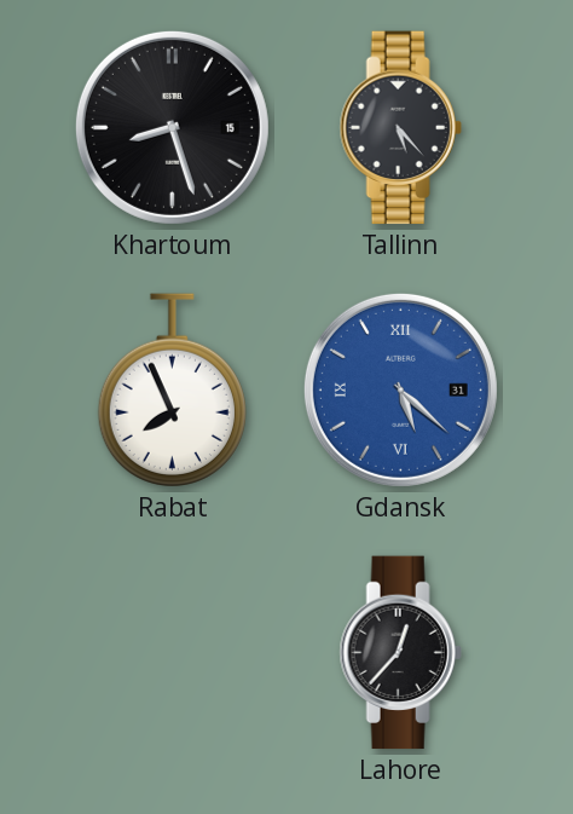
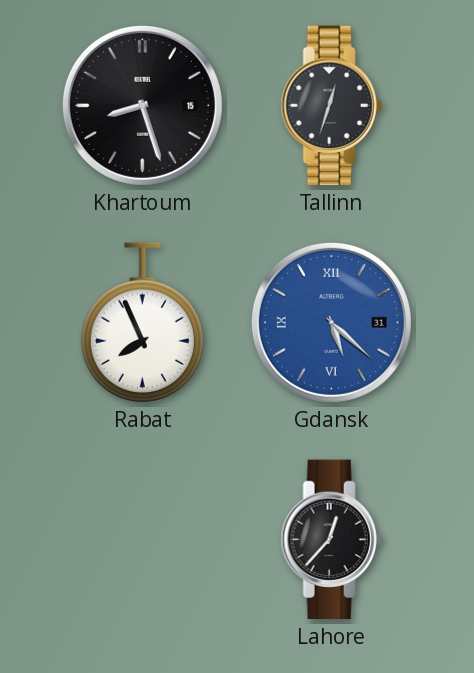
Tallinn: 5:23 -> 12:33 (331, 106)
